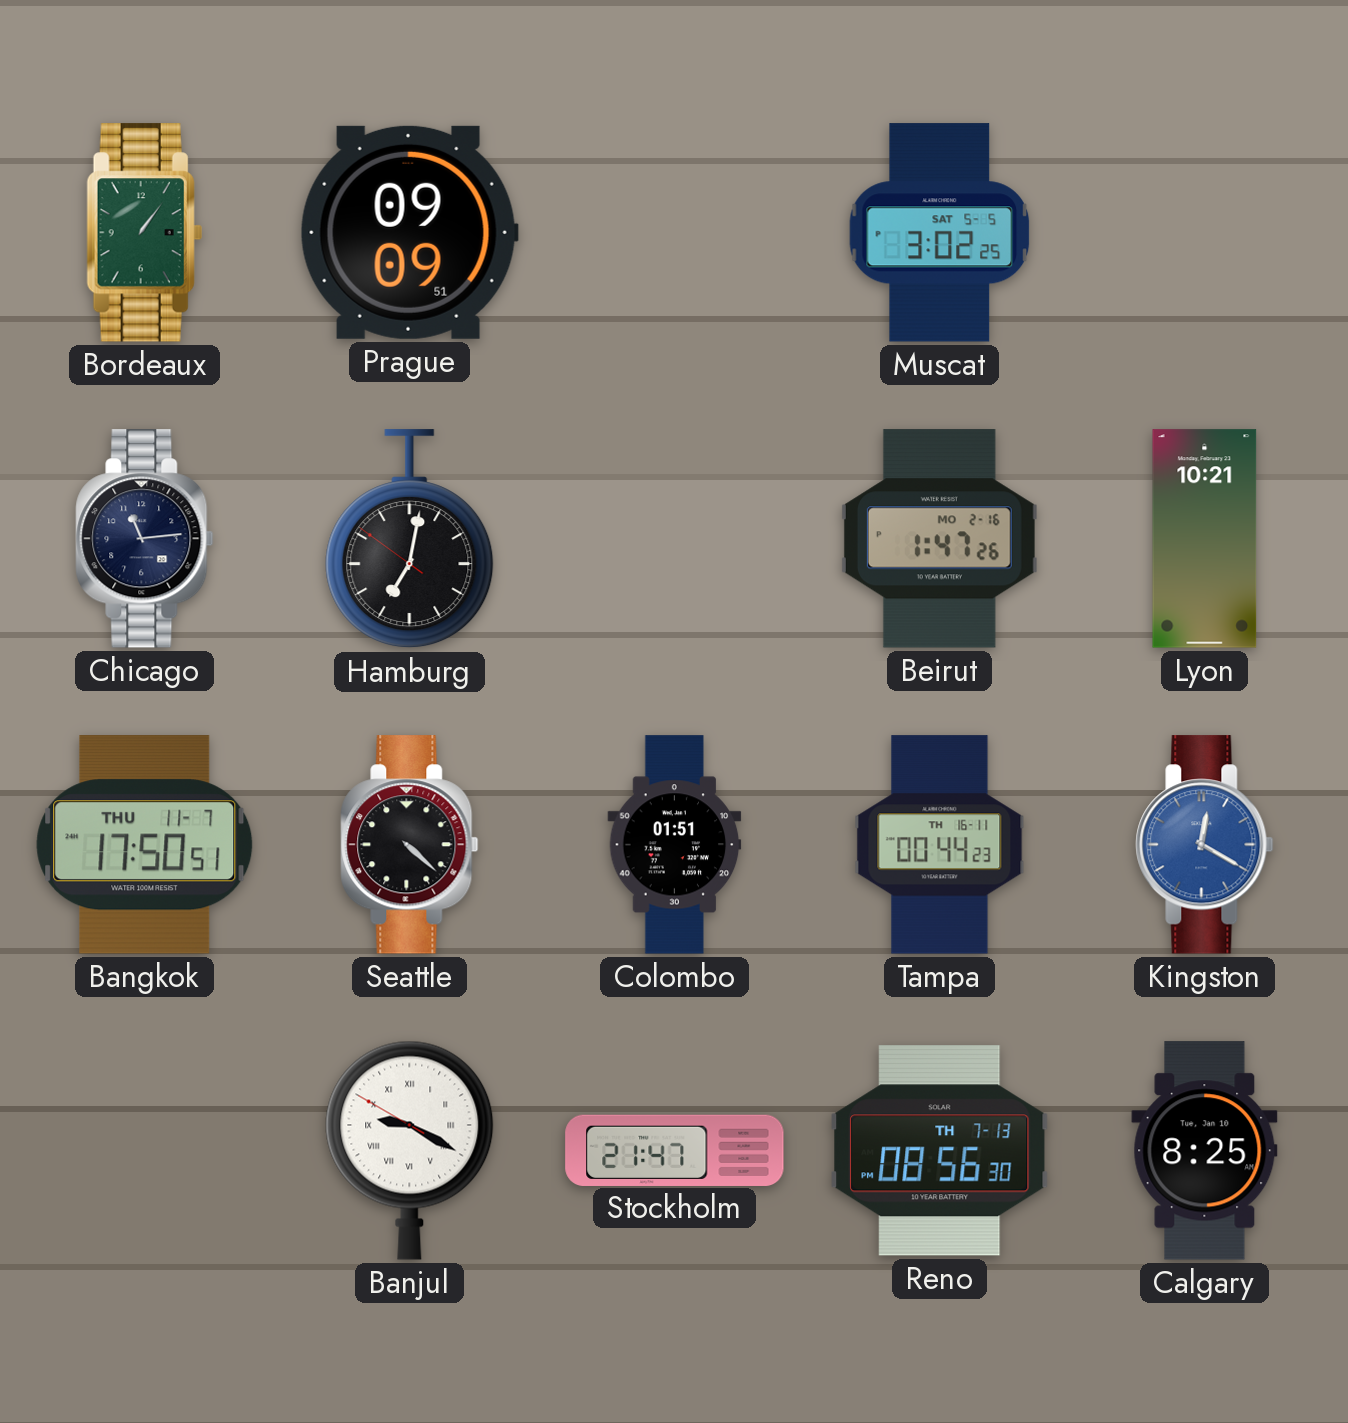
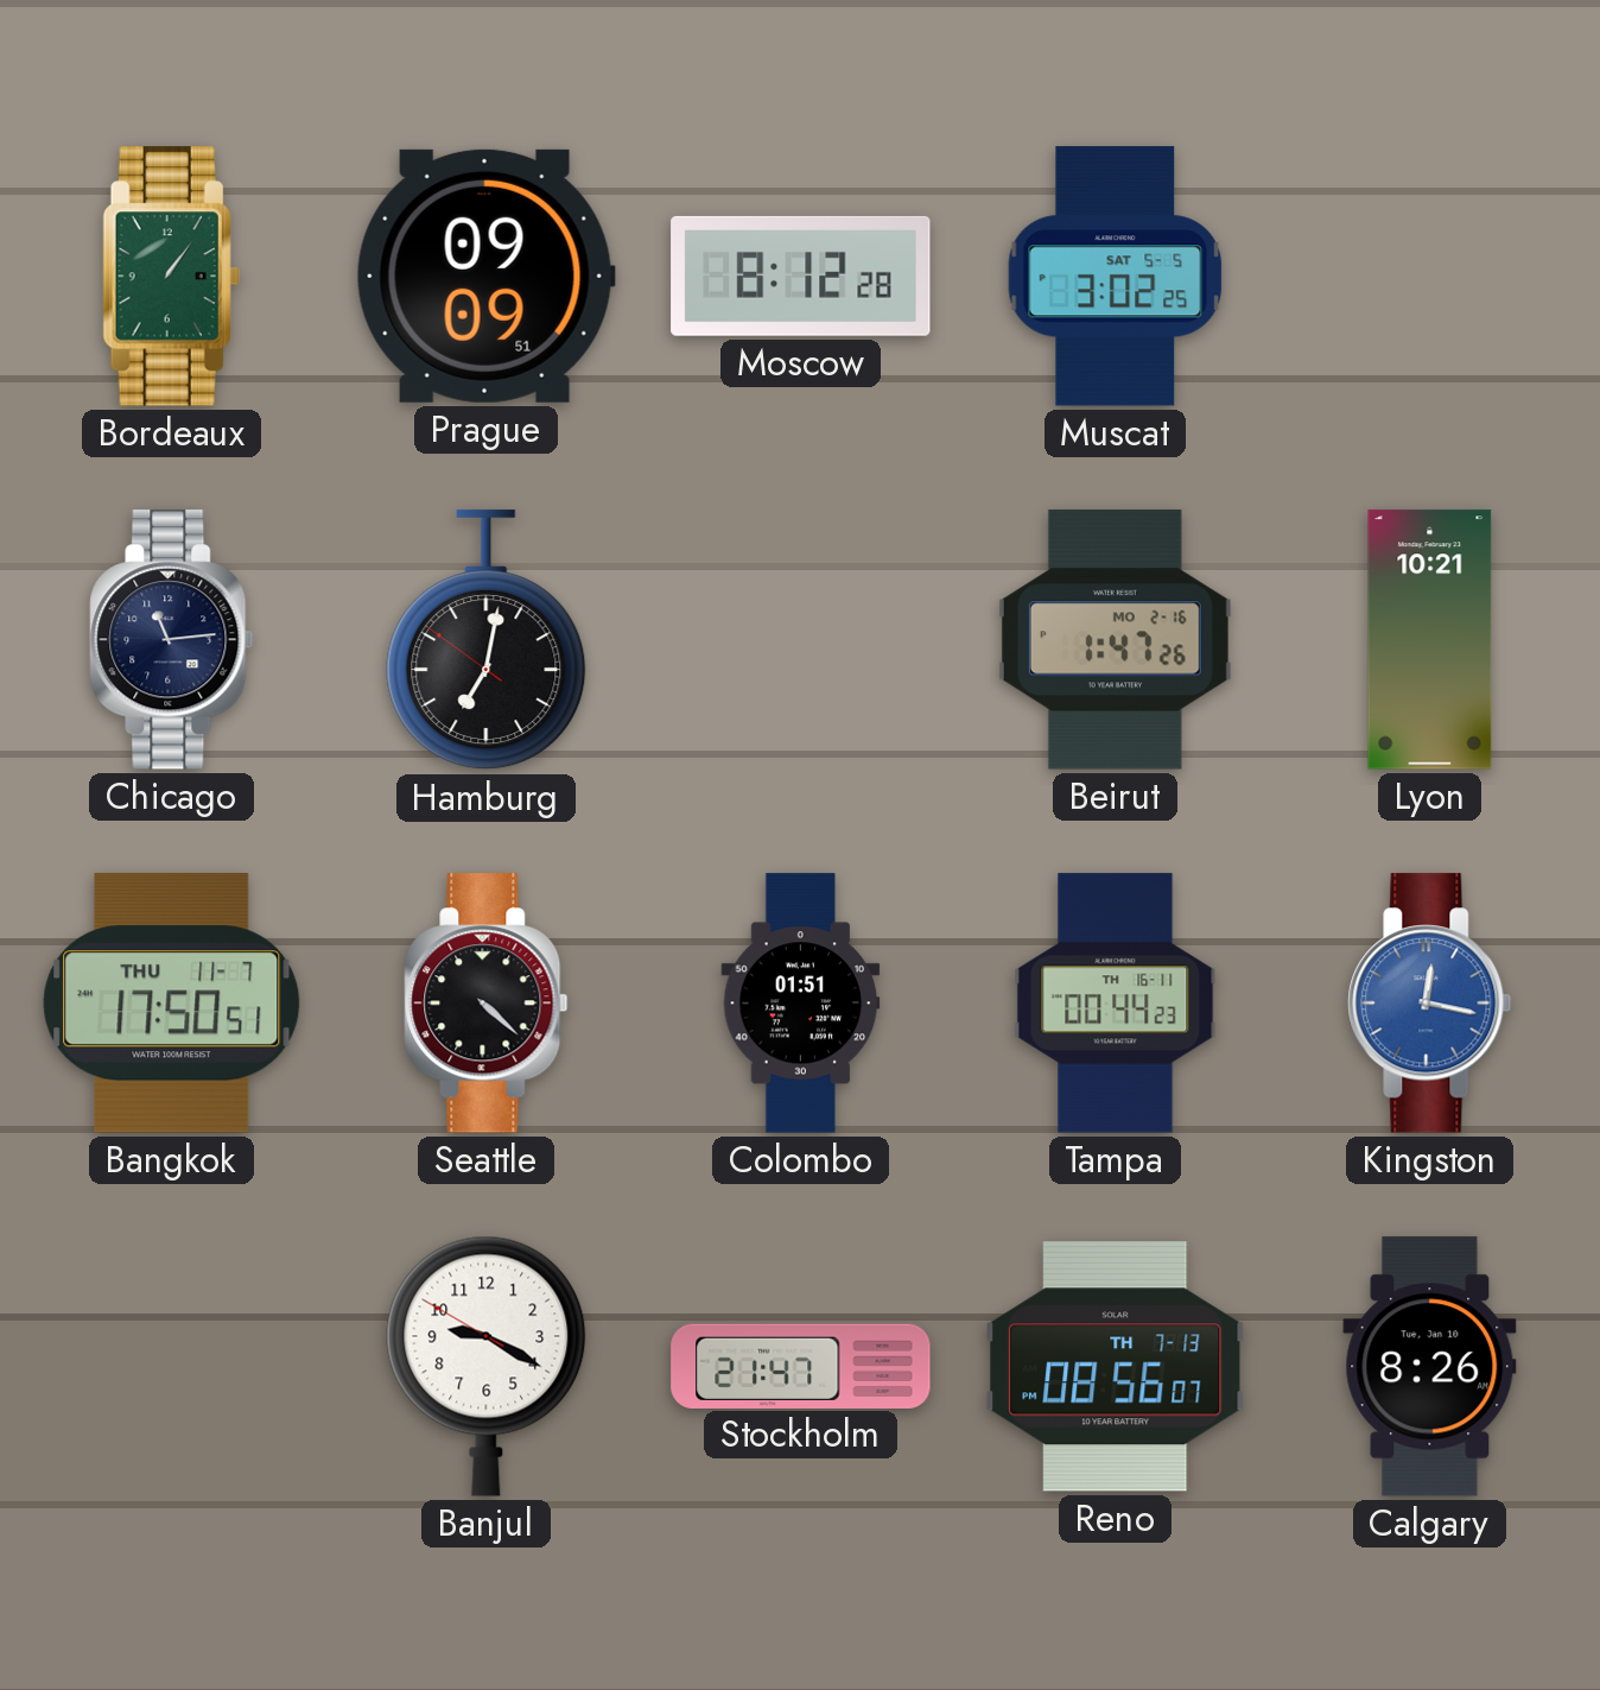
Moscow: none -> 8:12 (801, 276)
Kingston: 12:20 -> 12:17 (1430, 1004)
Banjul numerals: Roman -> Arabic (487, 1366)
Reno: 08:56:30 -> 08:56:07 (1116, 1367)
Calgary: 8:25 -> 8:26 (1430, 1367)
